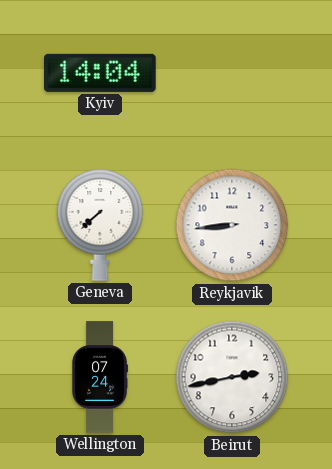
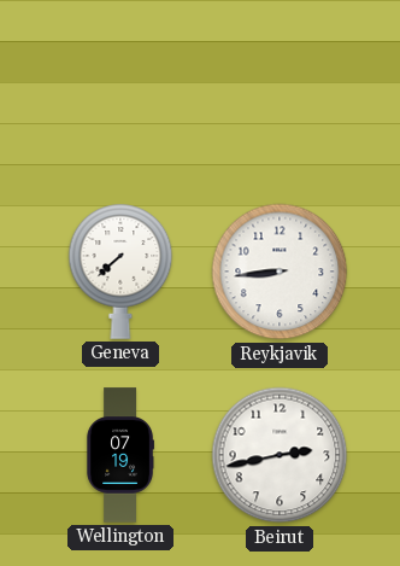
Kyiv: 14:04 -> none (101, 73)
Wellington: 07:24 -> 07:19 (120, 455)
